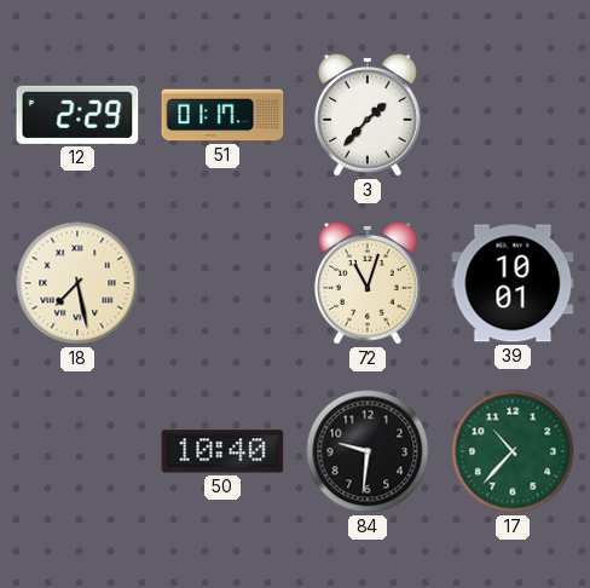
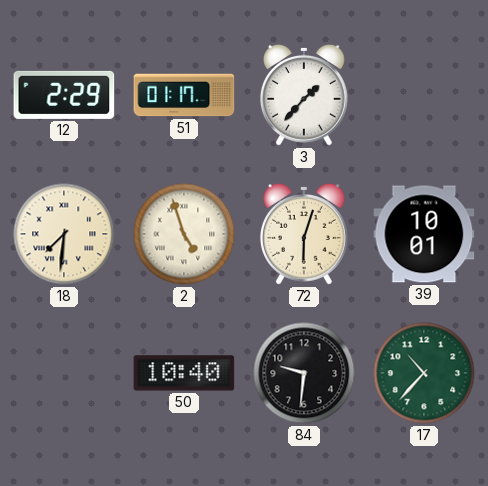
18: 7:28 -> 7:31 (64, 234)
2: none -> 4:57 (184, 234)
72: 11:03 -> 6:03 (304, 235)
